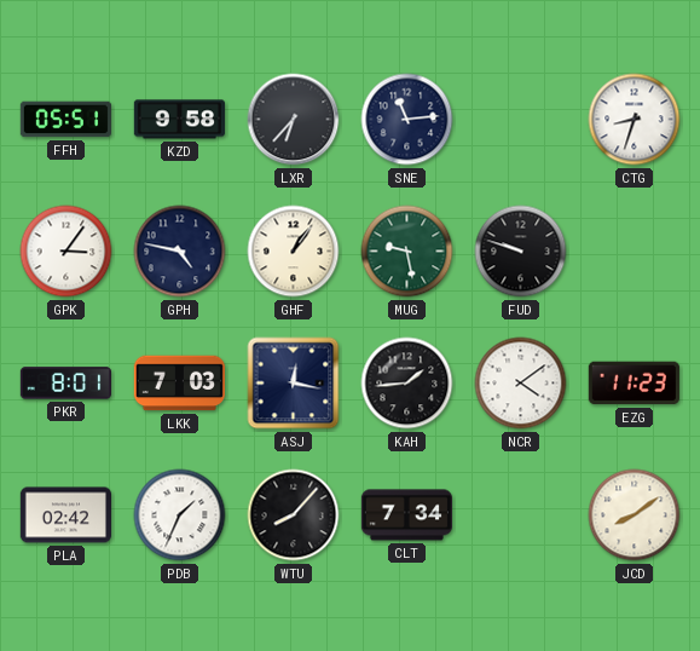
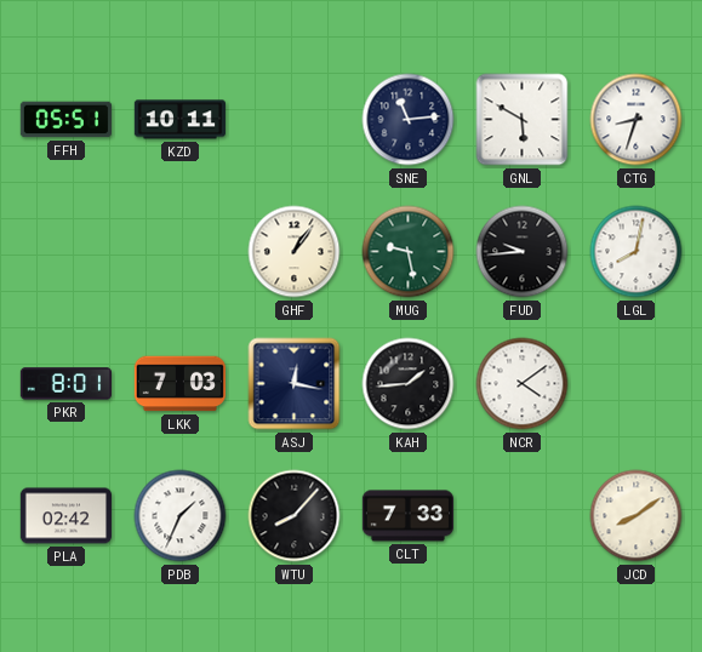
KZD: 9:58 -> 10:11 (179, 120)
LXR: 6:37 -> none (294, 120)
GNL: none -> 5:50 (523, 120)
GPK: 3:06 -> none (66, 252)
GPH: 4:47 -> none (180, 252)
FUD: 9:48 -> 9:44 (523, 252)
LGL: none -> 8:02 (637, 252)
EZG: 11:23 -> none (634, 384)
CLT: 7:34 -> 7:33 (407, 516)
